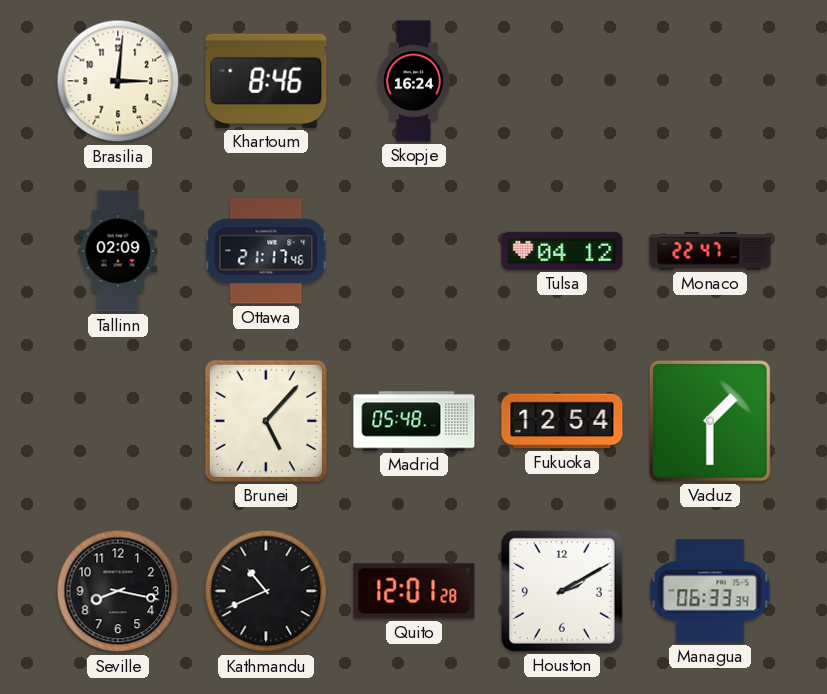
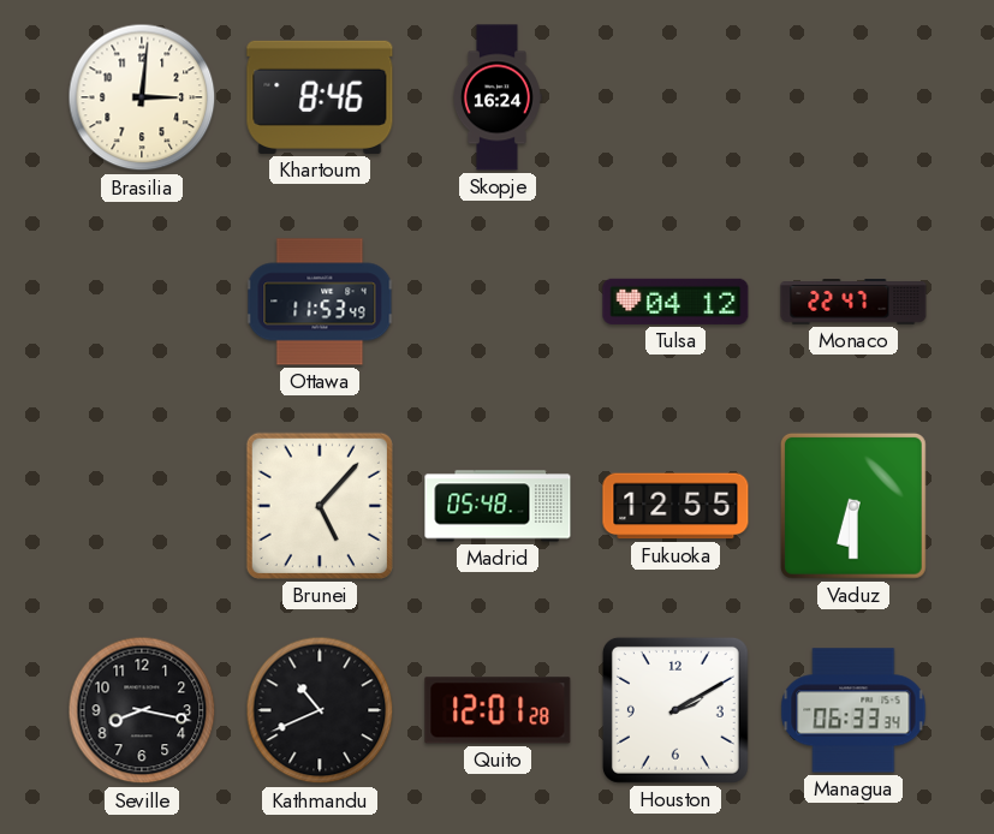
Tallinn: 02:09 -> none (118, 251)
Ottawa: 21:17 -> 11:53 (320, 302)
Fukuoka: 12:54 -> 12:55 (675, 506)
Vaduz: 1:30 -> 6:30 (853, 506)
